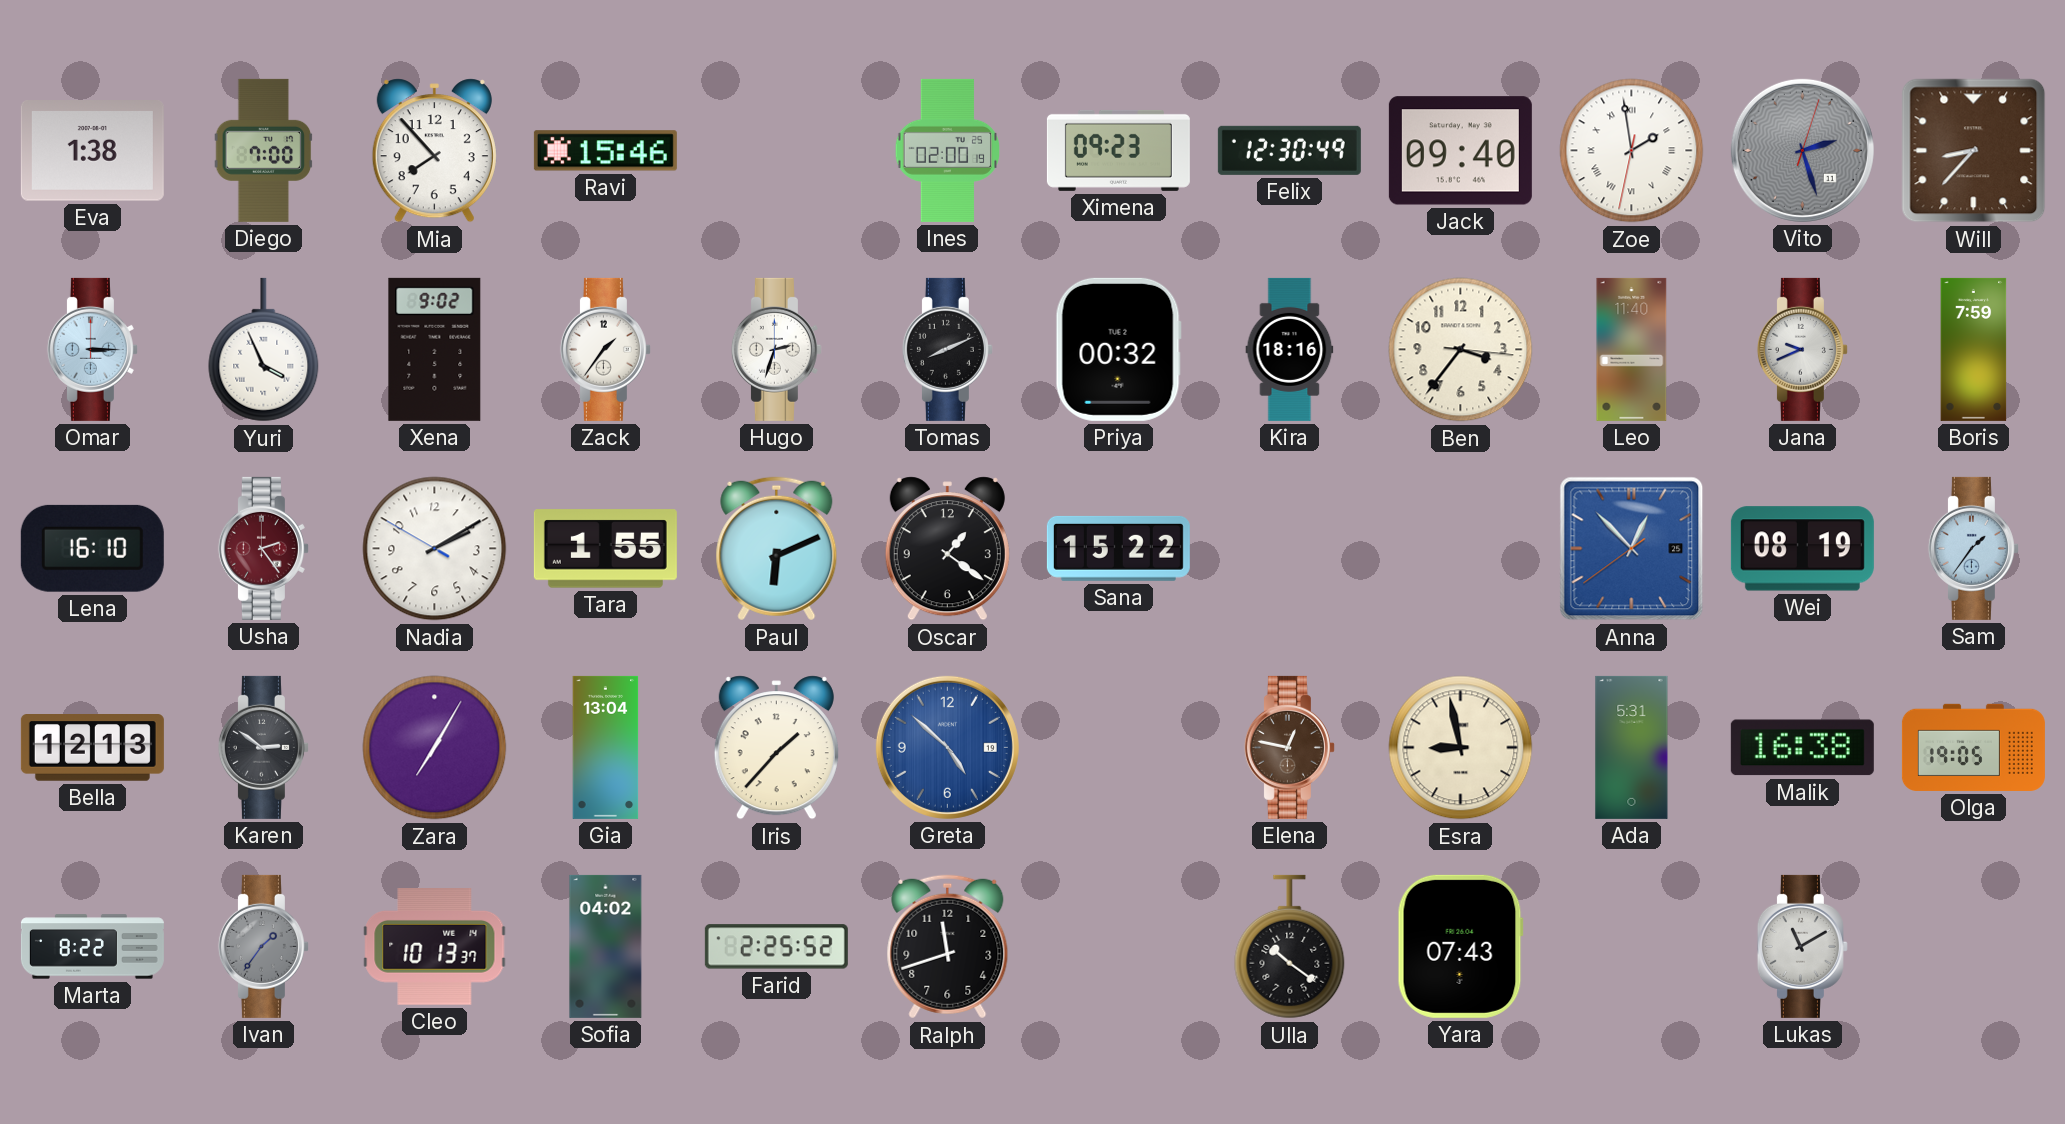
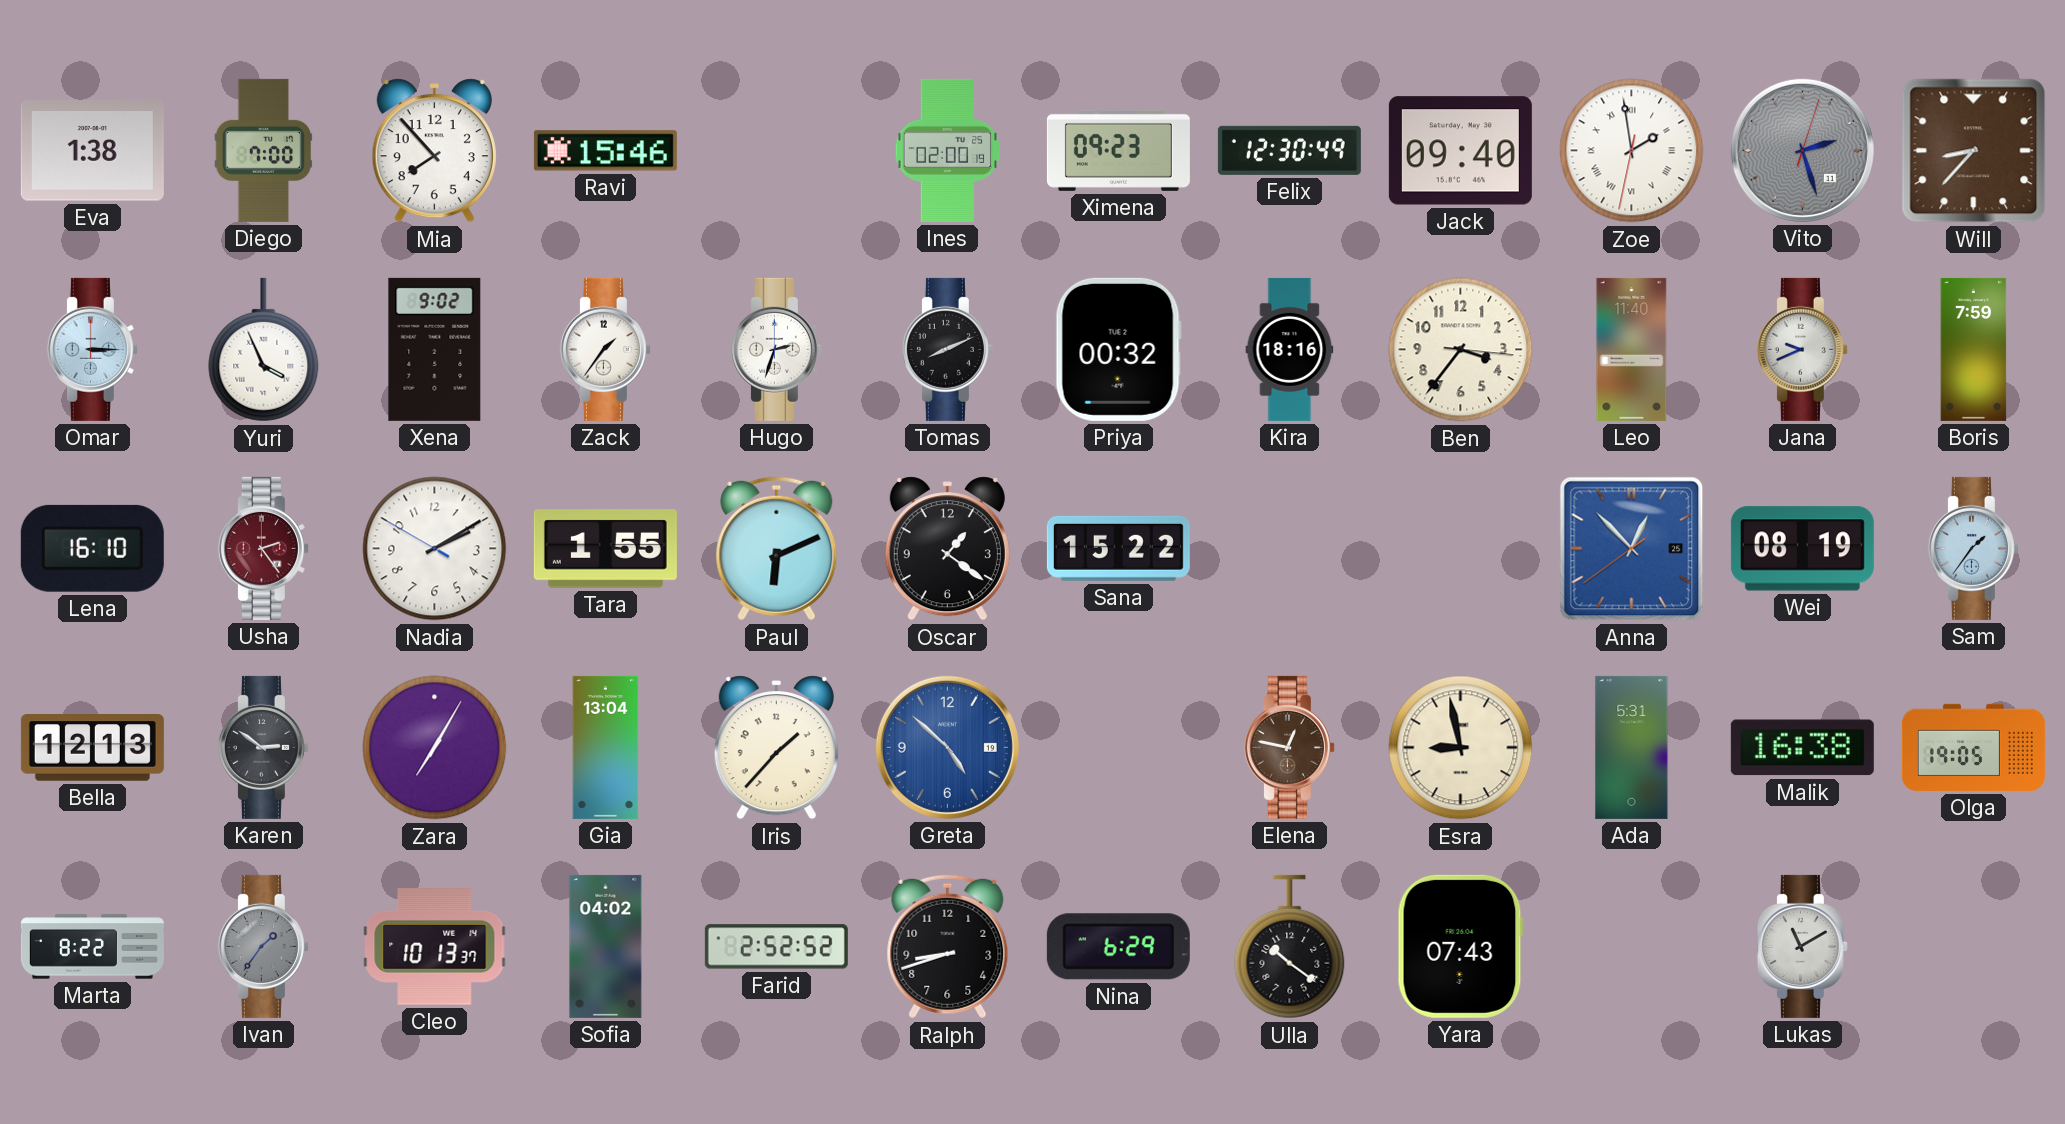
Farid: 2:25 -> 2:52 (776, 947)
Ralph: 11:42 -> 8:42 (948, 947)
Nina: none -> 6:29 (1118, 947)
